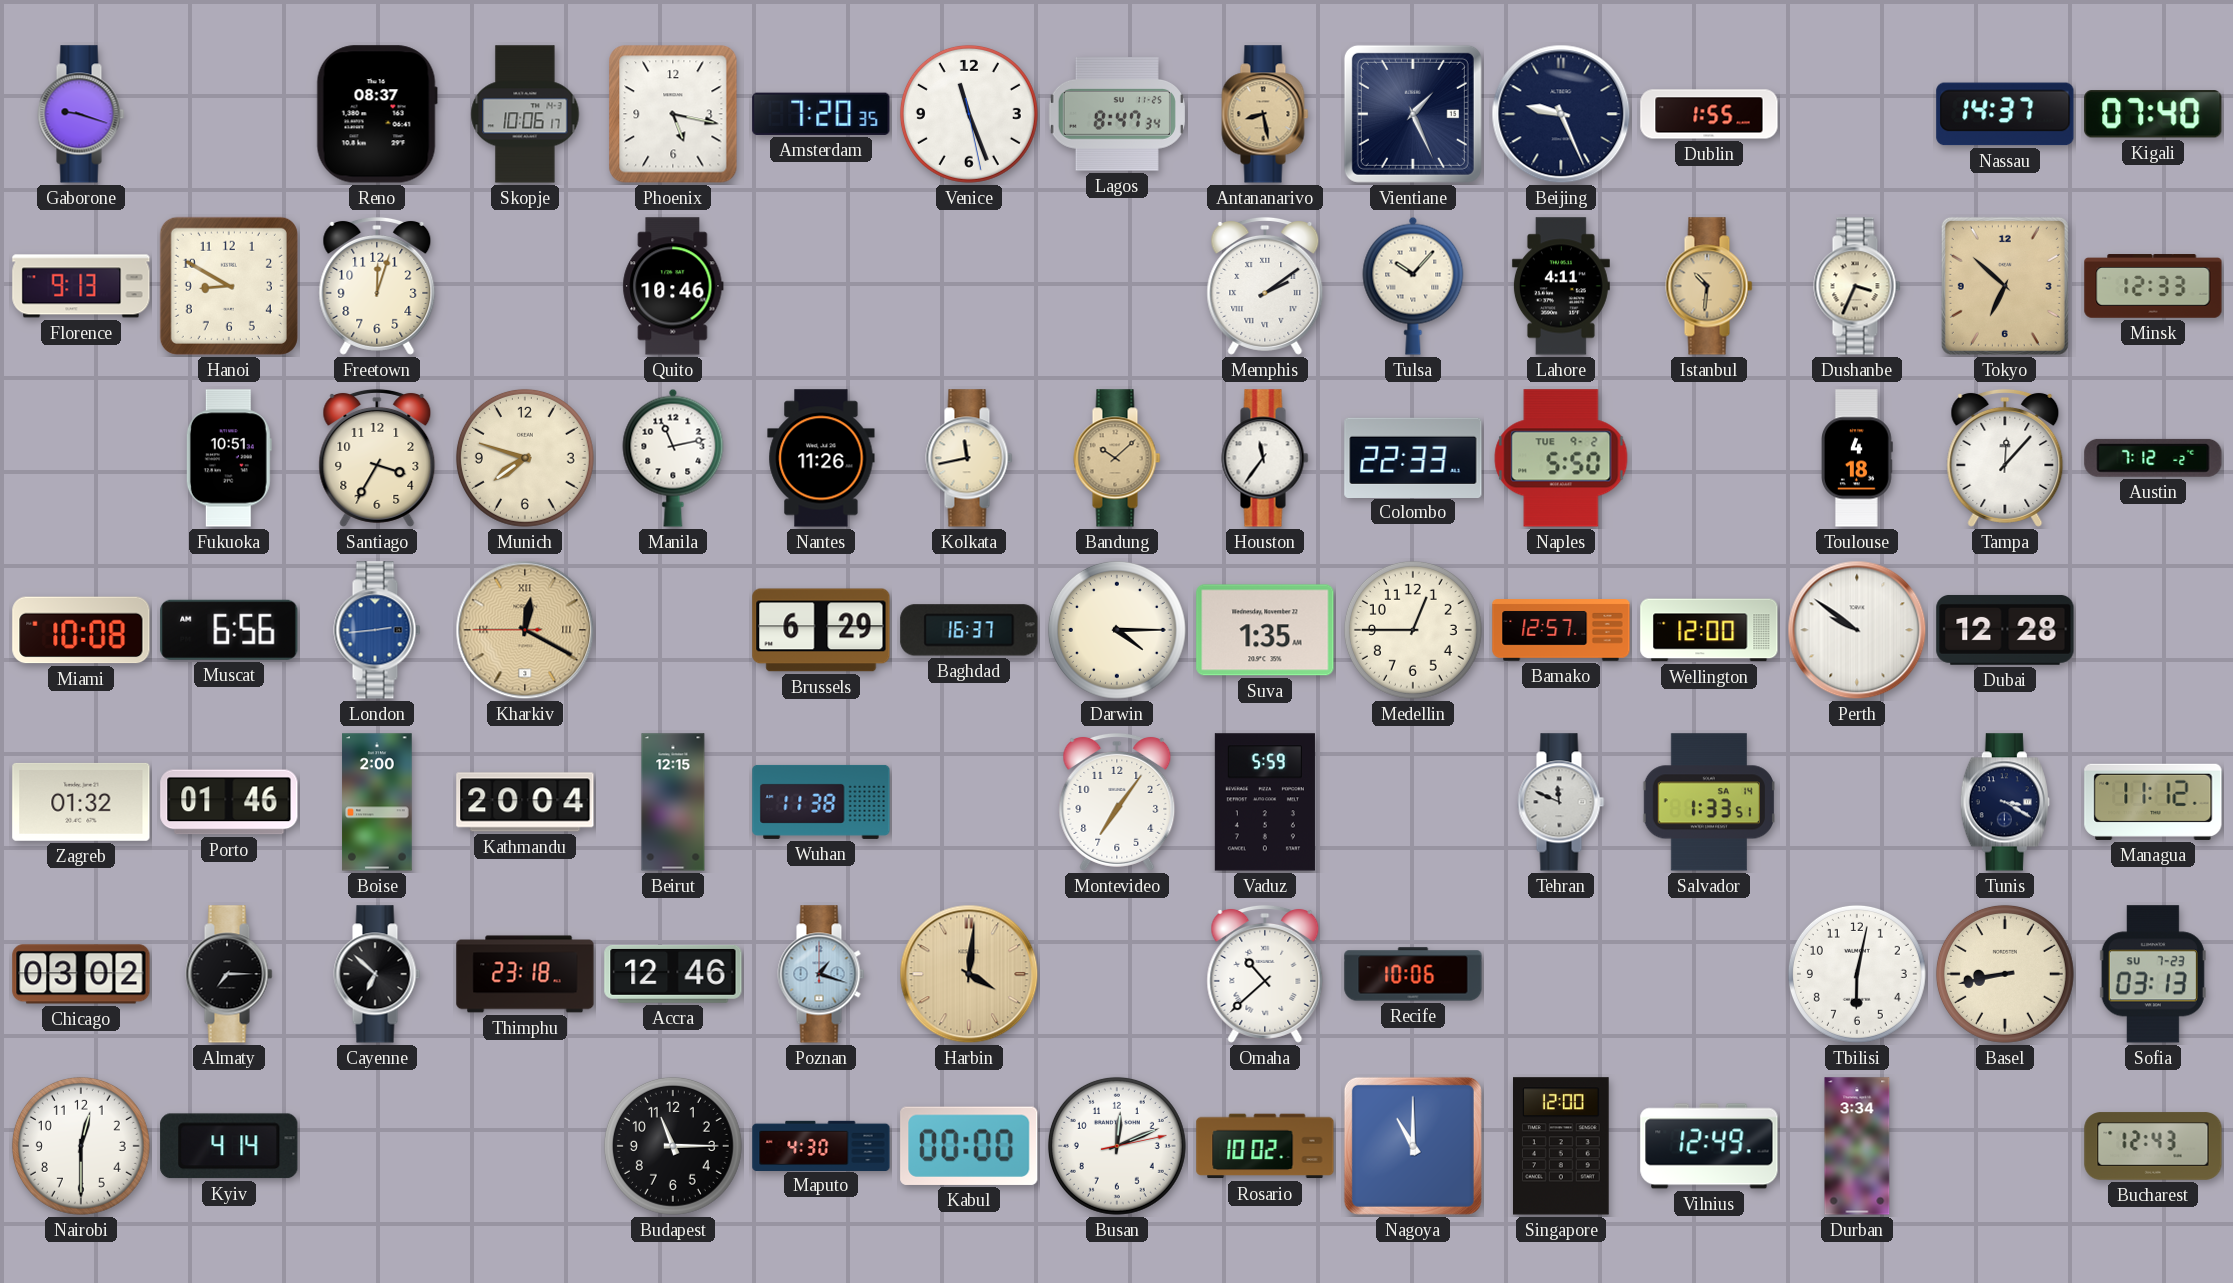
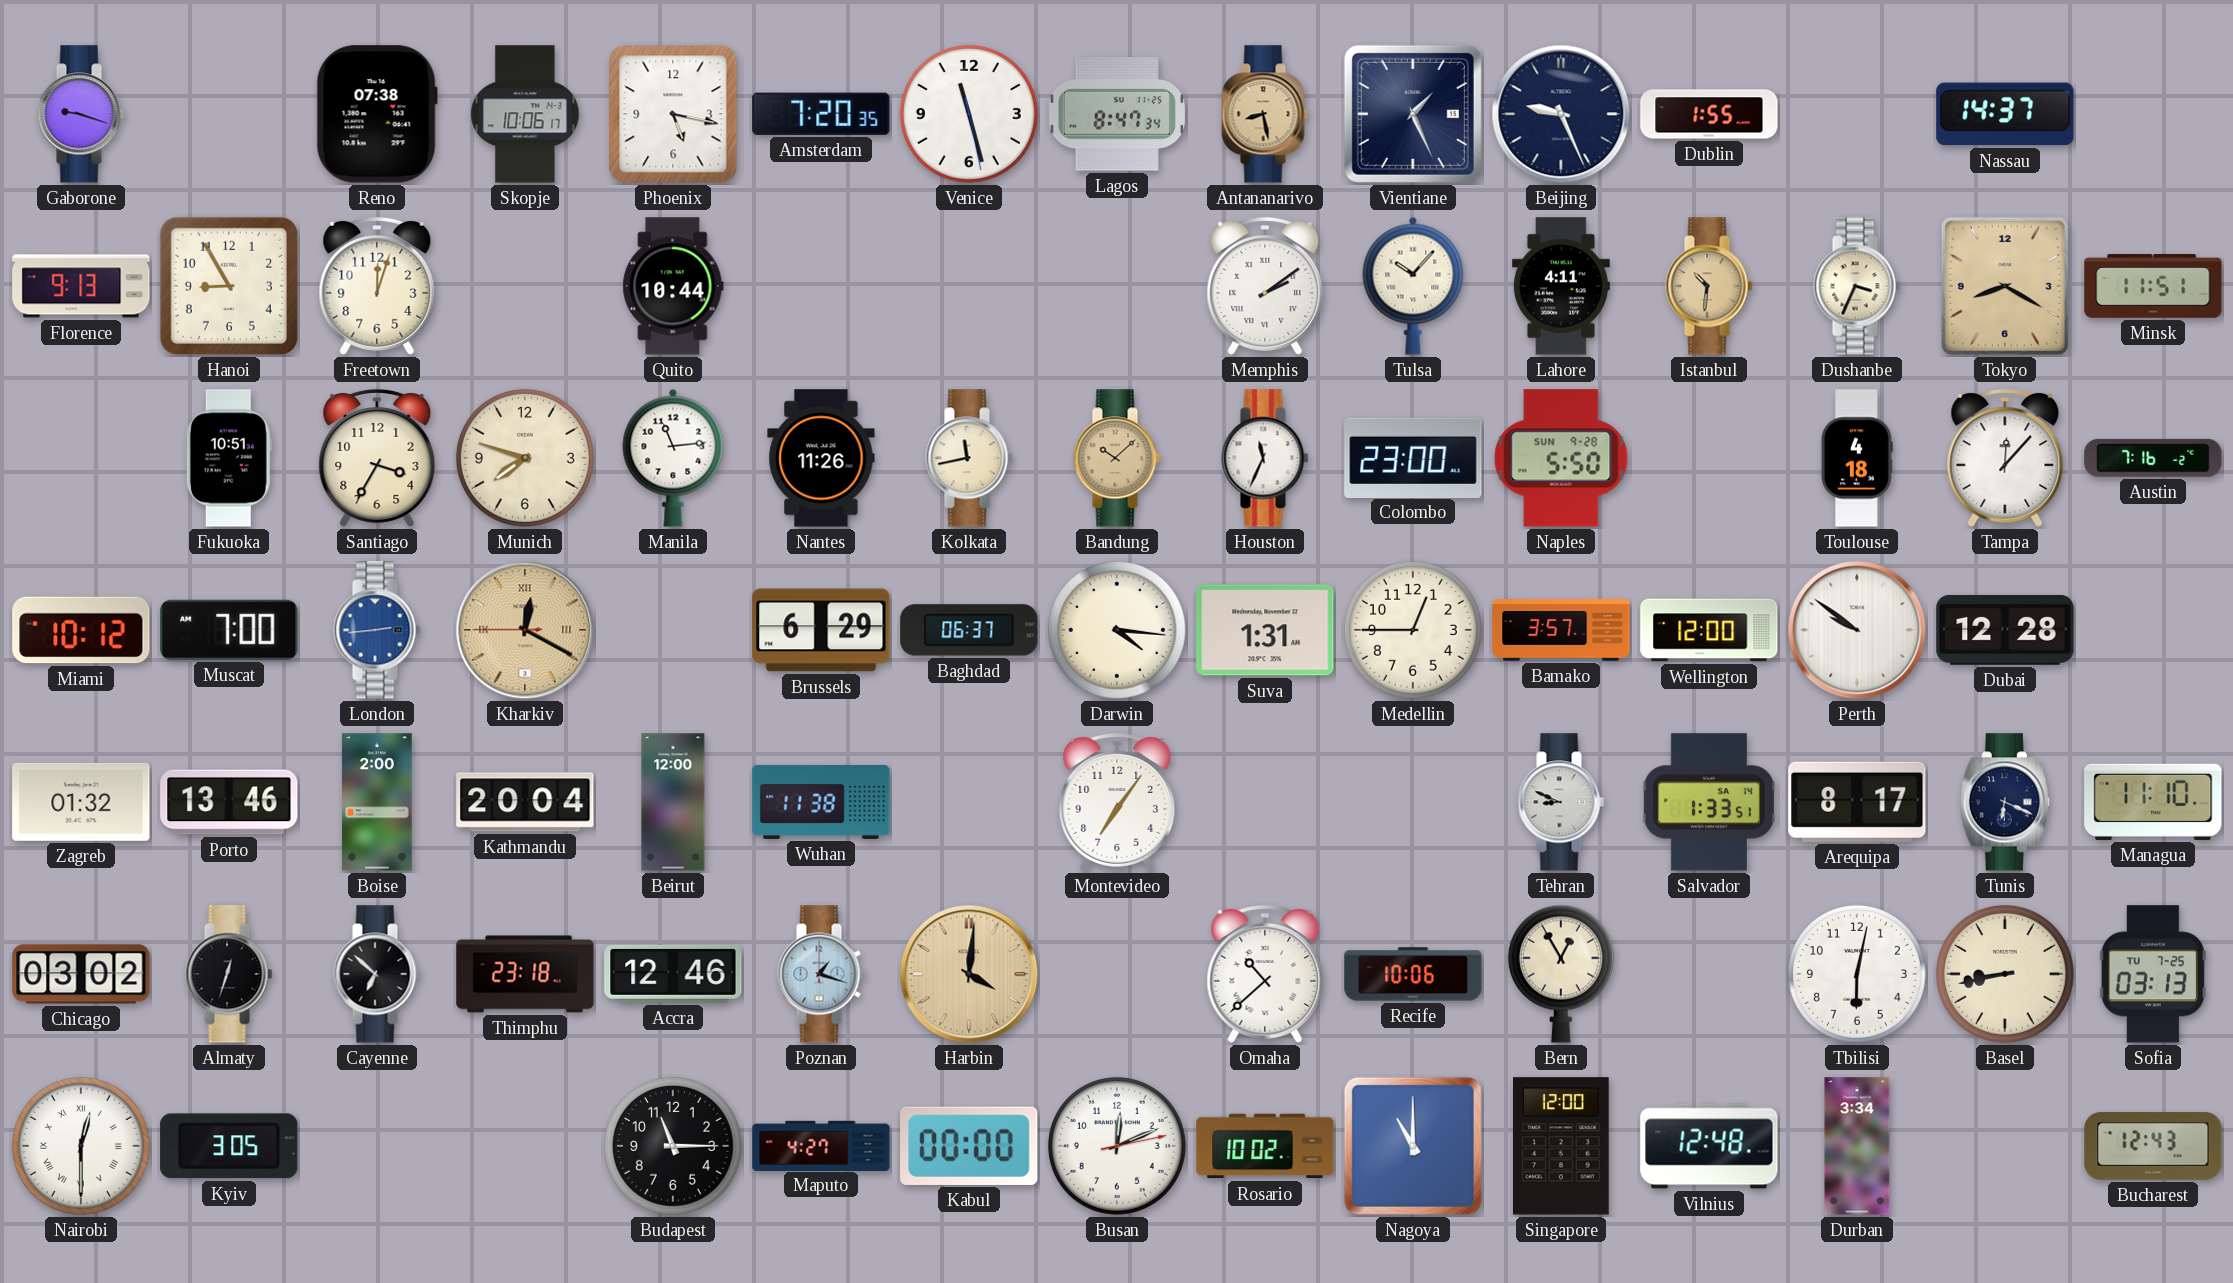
Reno: 08:37 -> 07:38 (377, 114)
Venice: 11:26 -> 11:27 (969, 114)
Kigali: 07:40 -> none (2153, 114)
Hanoi: 8:50 -> 8:55 (229, 286)
Quito: 10:46 -> 10:44 (673, 286)
Tokyo: 6:52 -> 8:20 (2005, 286)
Minsk: 12:33 -> 11:51 (2153, 286)
Manila: 11:13 -> 11:14 (673, 458)
Houston: 11:36 -> 11:34 (1265, 458)
Colombo: 22:33 -> 23:00 (1413, 457)
Naples date: TUE 9-2 -> SUN 9-28 (1561, 458)
Austin: 7:12 -> 7:16 (2153, 458)
Miami: 10:08 -> 10:12 (81, 630)
Muscat: 6:56 -> 7:00 (229, 630)
Baghdad: 16:37 -> 06:37 (969, 630)
Darwin: 4:15 -> 4:16 (1117, 630)
Suva: 1:35 -> 1:31 (1265, 630)
Bamako: 12:57 -> 3:57 (1561, 630)
Porto: 01:46 -> 13:46 (229, 802)
Beirut: 12:15 -> 12:00 (673, 802)
Vaduz: 5:59 -> none (1265, 802)
Tehran: 11:49 -> 8:49 (1561, 802)
Arequipa: none -> 8:17 (1857, 802)
Tunis: 3:20 -> 6:19 (2005, 802)
Managua: 11:12 -> 11:10 (2153, 802)
Almaty: 7:15 -> 12:33 (229, 974)
Bern: none -> 12:55 (1561, 974)
Sofia date: SU 7-23 -> TU 7-25 (2153, 974)
Nairobi numerals: Arabic -> Roman (81, 1146)
Kyiv: 4:14 -> 3:05 (229, 1146)
Maputo: 4:30 -> 4:27 (821, 1145)
Vilnius: 12:49 -> 12:48 (1709, 1146)
